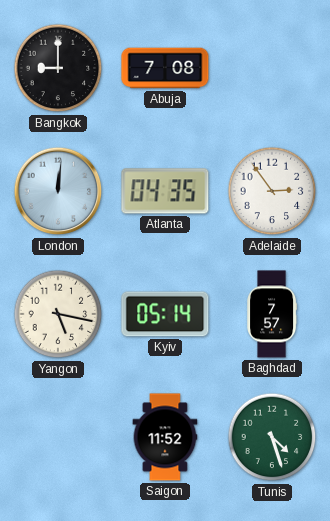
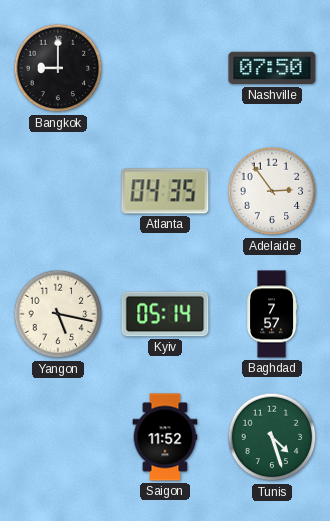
Abuja: 7:08 -> none (165, 68)
Nashville: none -> 07:50 (272, 68)
London: 12:01 -> none (58, 191)
